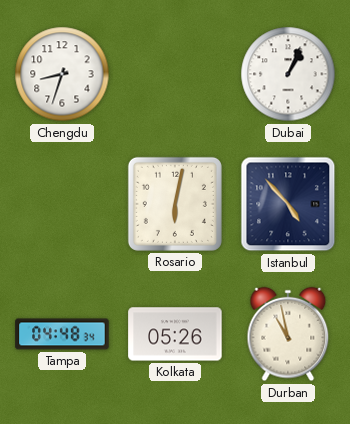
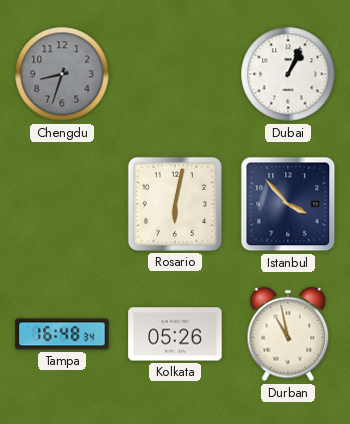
Chengdu dial: white -> grey (62, 74)
Istanbul: 4:53 -> 3:53 (288, 204)
Tampa: 04:48 -> 16:48 (62, 334)
